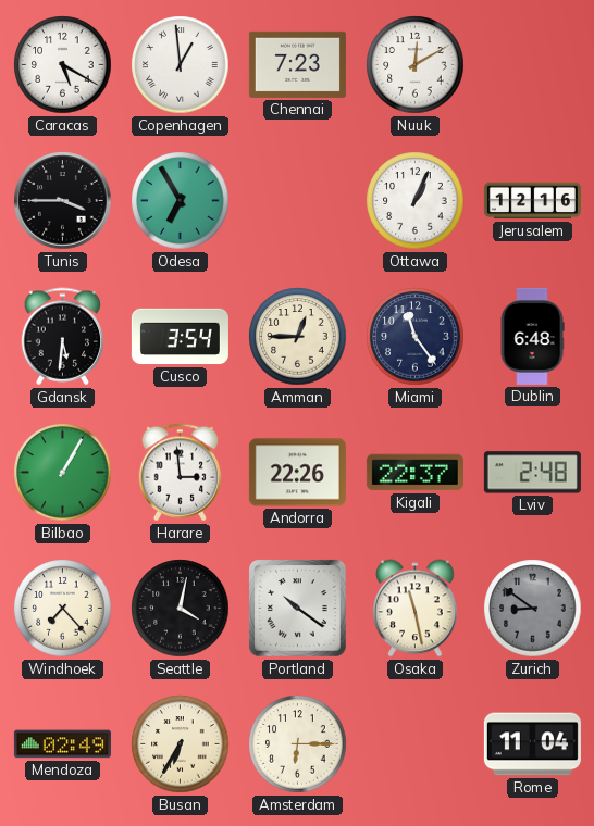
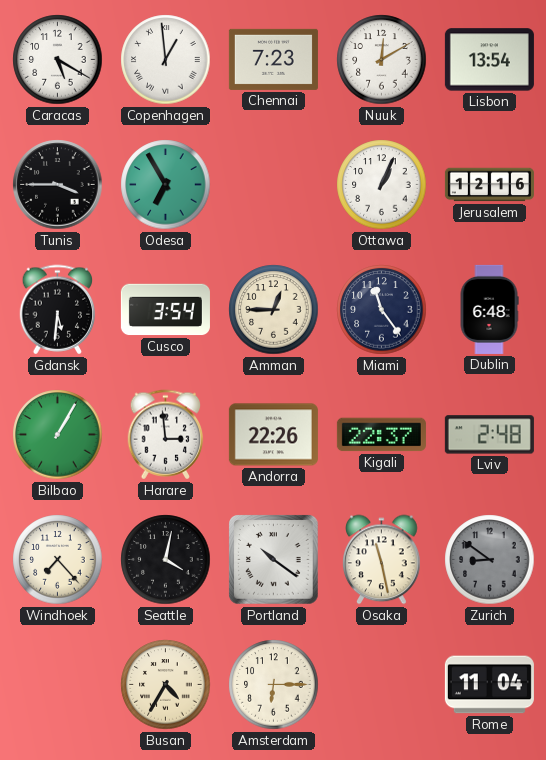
Lisbon: none -> 13:54 (489, 60)
Mendoza: 02:49 -> none (62, 744)
Busan: 6:35 -> 4:35 (166, 685)
